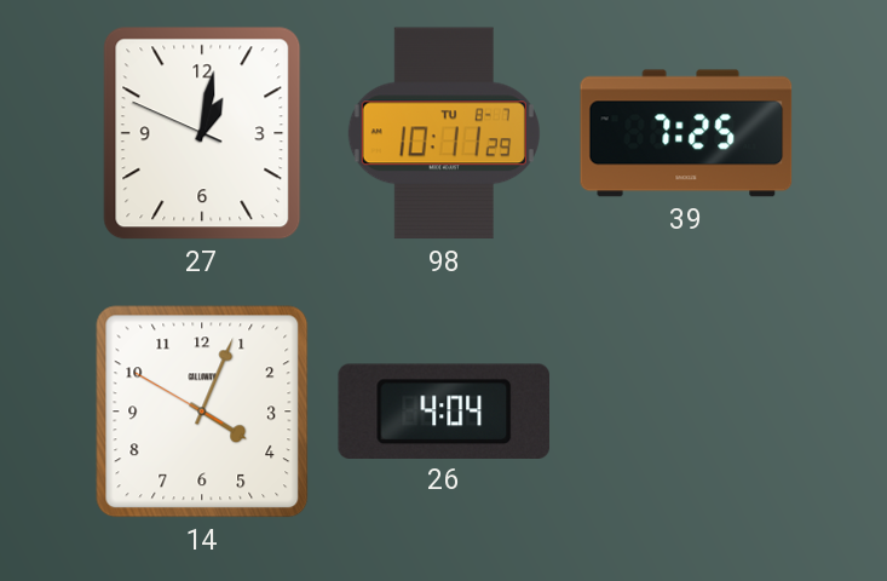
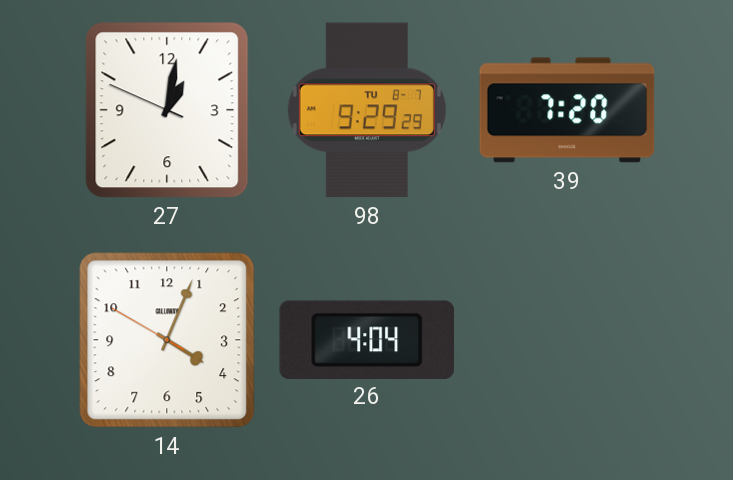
98: 10:11 -> 9:29 (367, 110)
39: 7:25 -> 7:20 (567, 110)
